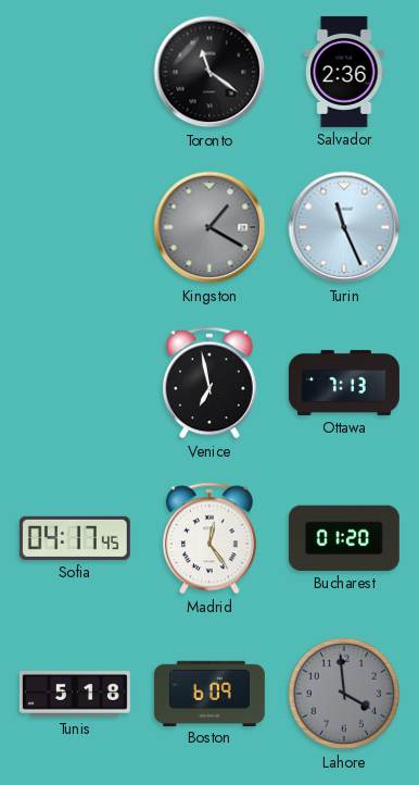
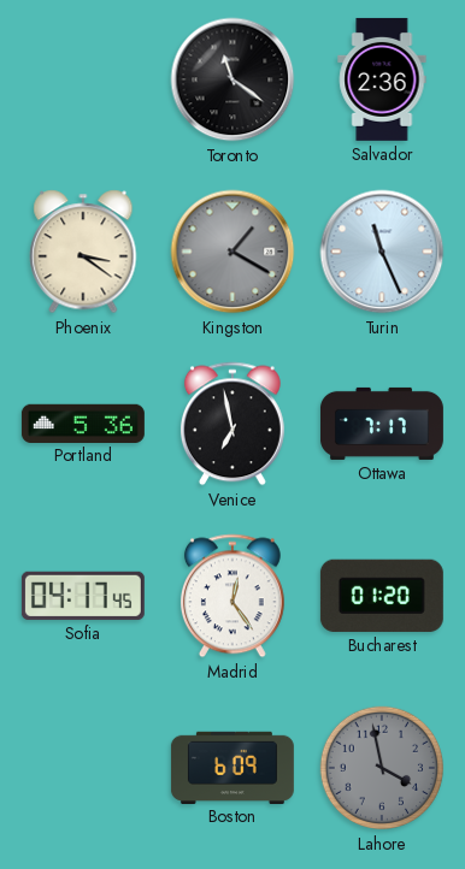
Phoenix: none -> 3:21 (83, 252)
Portland: none -> 5:36 (83, 422)
Ottawa: 7:13 -> 7:17 (382, 424)
Tunis: 5:18 -> none (75, 695)
Lahore: 3:59 -> 3:58 (382, 768)
